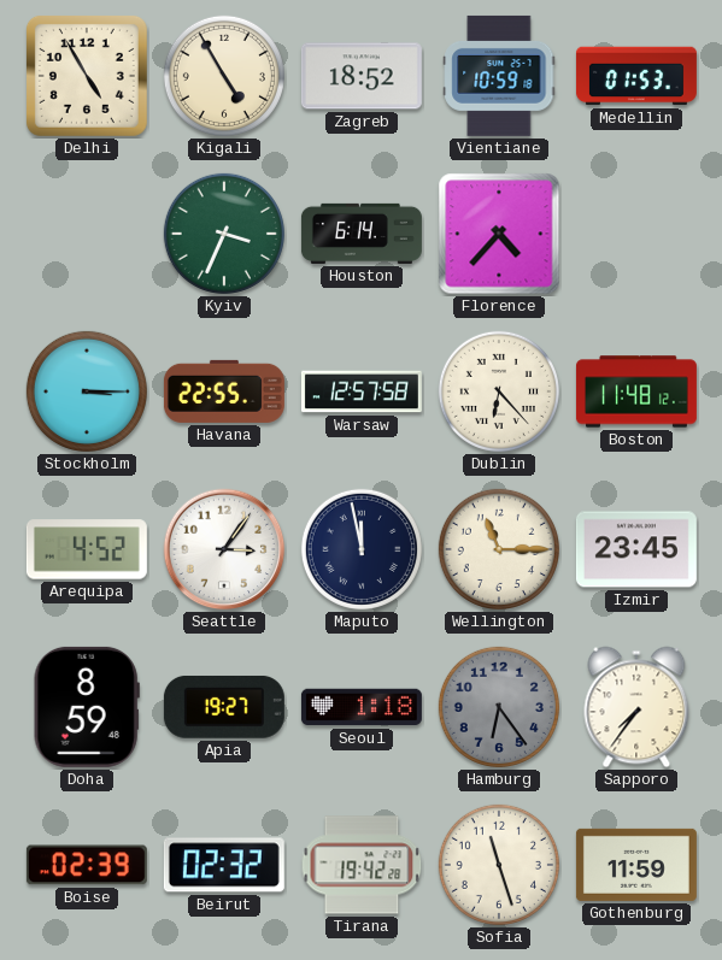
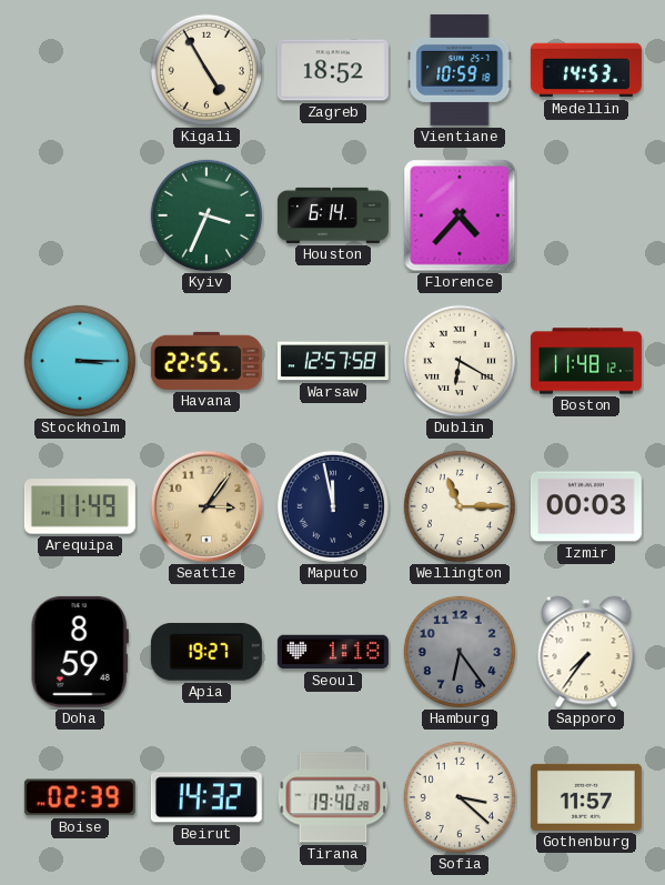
Delhi: 4:55 -> none (87, 76)
Medellin: 01:53 -> 14:53 (586, 70)
Dublin: 6:23 -> 6:20 (460, 361)
Arequipa: 4:52 -> 11:49 (80, 506)
Seattle dial: white -> champagne (206, 506)
Izmir: 23:45 -> 00:03 (586, 506)
Beirut: 02:32 -> 14:32 (206, 797)
Tirana: 19:42 -> 19:40 (333, 797)
Sofia: 11:27 -> 3:22 (460, 797)
Gothenburg: 11:59 -> 11:57 (586, 797)
